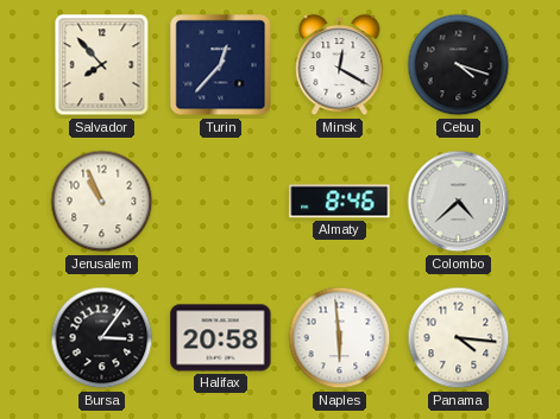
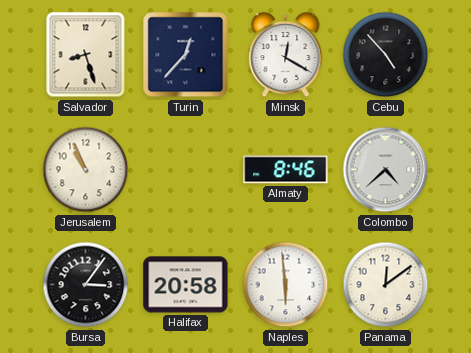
Salvador: 7:53 -> 8:27 (86, 55)
Cebu: 4:18 -> 4:53 (386, 55)
Panama: 4:16 -> 12:09 (386, 285)
